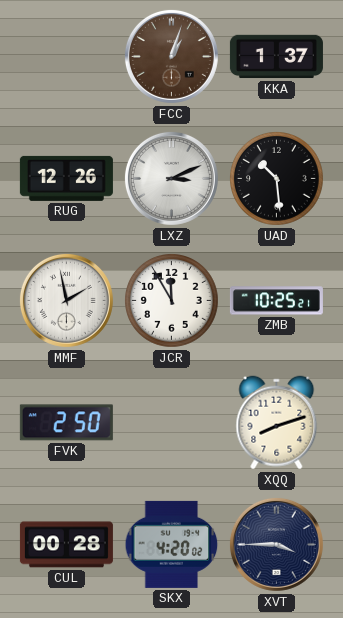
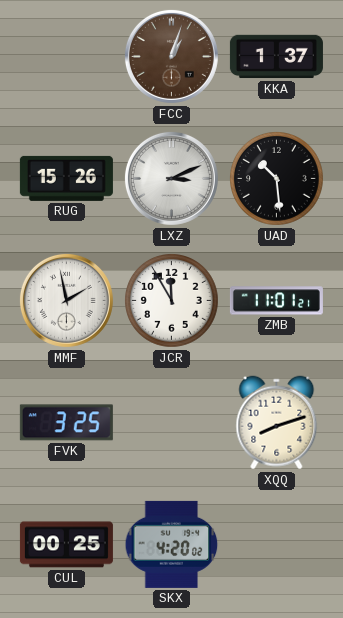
RUG: 12:26 -> 15:26 (66, 178)
ZMB: 10:25 -> 11:01 (276, 301)
FVK: 2:50 -> 3:25 (66, 423)
CUL: 00:28 -> 00:25 (66, 545)
XVT: 3:45 -> none (276, 544)
